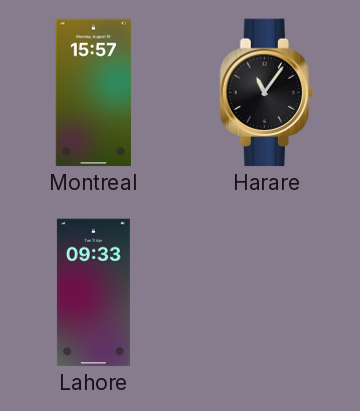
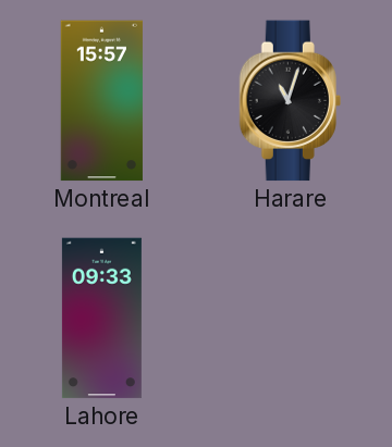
Harare: 11:06 -> 11:03 (290, 101)
